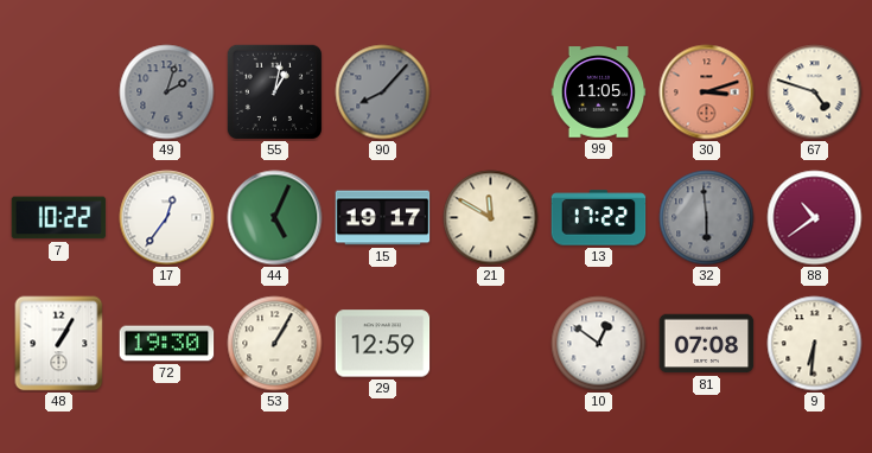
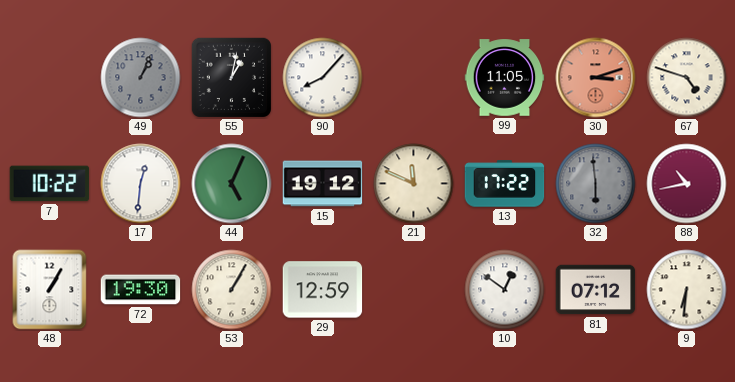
49: 2:03 -> 1:04 (141, 78)
90 dial: grey -> white (323, 78)
17: 12:36 -> 12:31 (141, 184)
15: 19:17 -> 19:12 (323, 184)
21: 11:50 -> 11:49 (414, 184)
88: 10:39 -> 10:43 (687, 184)
81: 07:08 -> 07:12 (596, 290)
